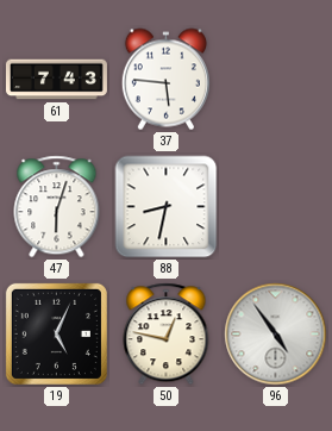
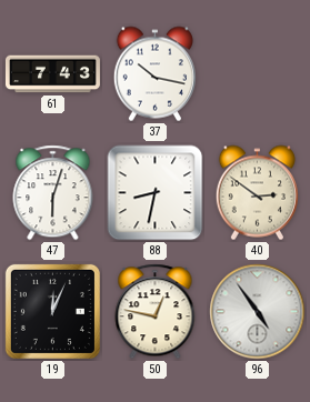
37: 5:46 -> 10:17 (154, 74)
40: none -> 2:51 (257, 193)
19: 5:04 -> 12:04 (52, 311)
